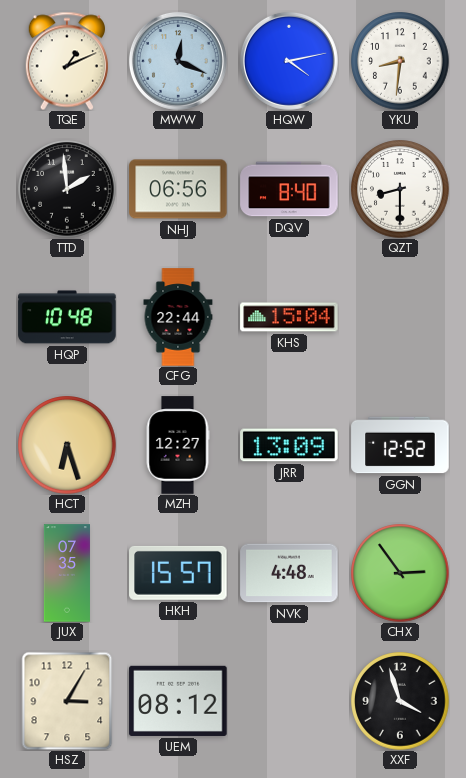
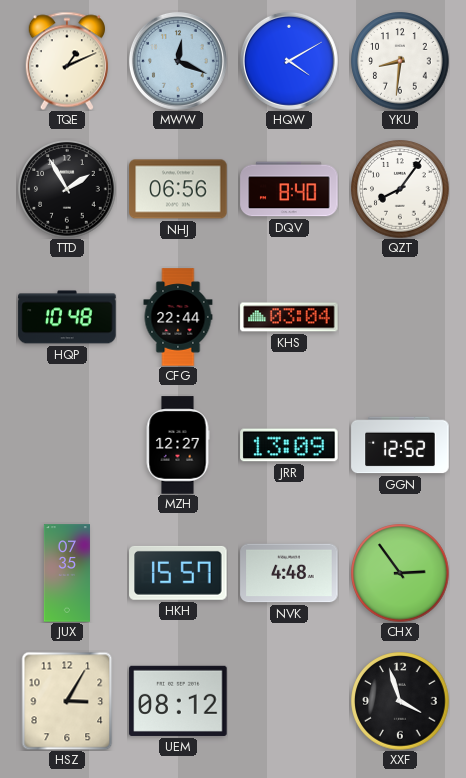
HQW: 4:13 -> 4:10 (289, 61)
TTD: 1:59 -> 1:55 (67, 189)
QZT: 8:30 -> 8:06 (400, 189)
KHS: 15:04 -> 03:04 (289, 317)
HCT: 6:27 -> none (67, 445)
